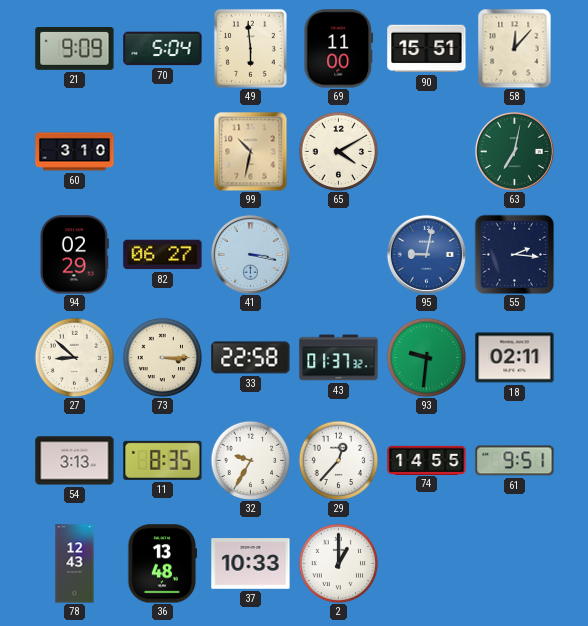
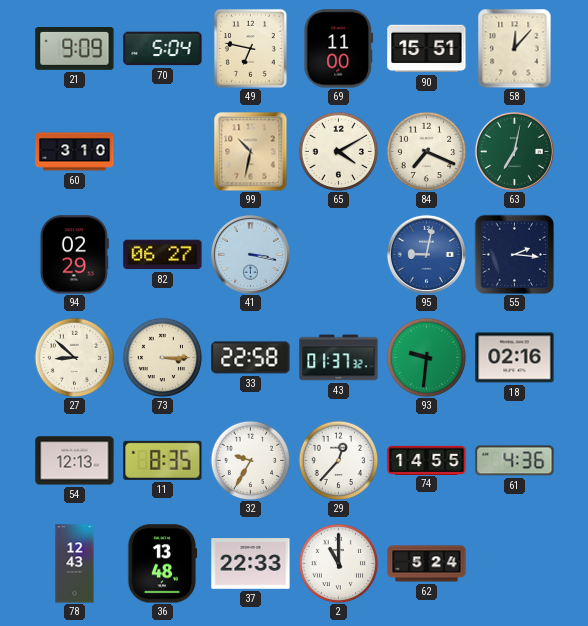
49: 5:59 -> 6:47 (250, 48)
84: none -> 7:19 (426, 151)
18: 02:11 -> 02:16 (515, 358)
54: 3:13 -> 12:13 (75, 461)
61: 9:51 -> 4:36 (515, 461)
37: 10:33 -> 22:33 (251, 564)
2: 1:00 -> 11:00 (338, 563)
62: none -> 5:24 (427, 564)
